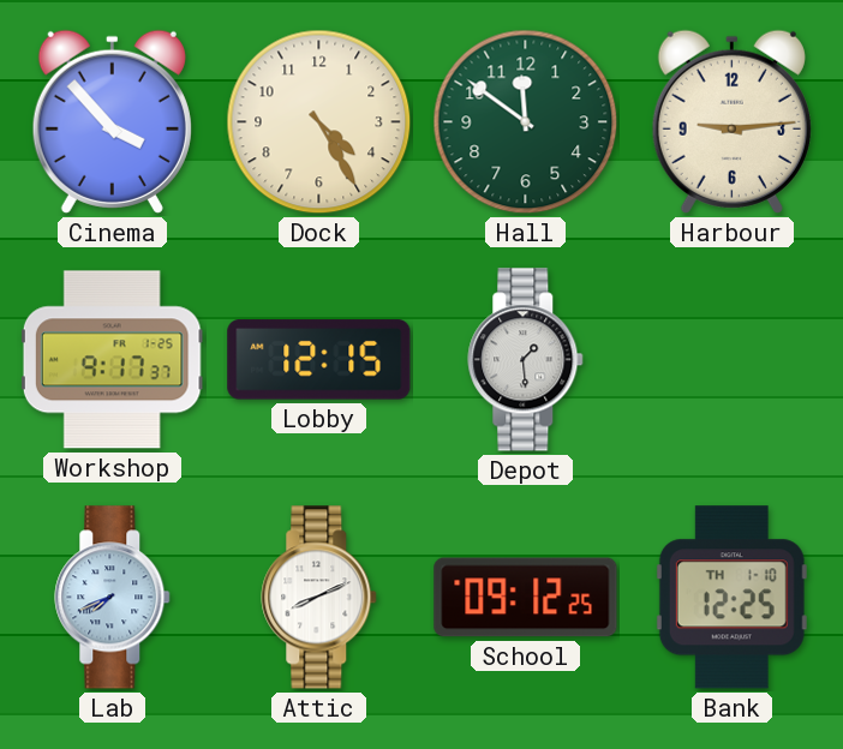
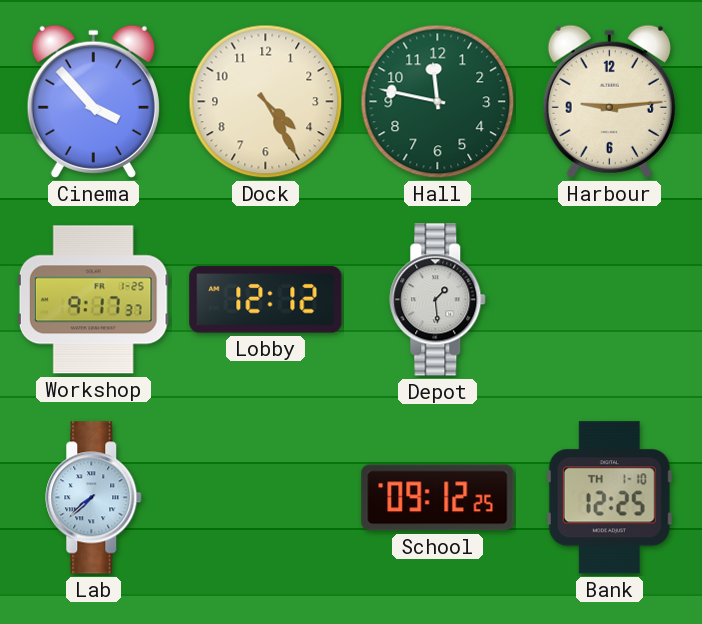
Hall: 11:51 -> 11:47 (438, 102)
Lobby: 12:15 -> 12:12 (266, 300)
Lab: 7:41 -> 7:38 (94, 498)
Attic: 8:11 -> none (319, 598)
